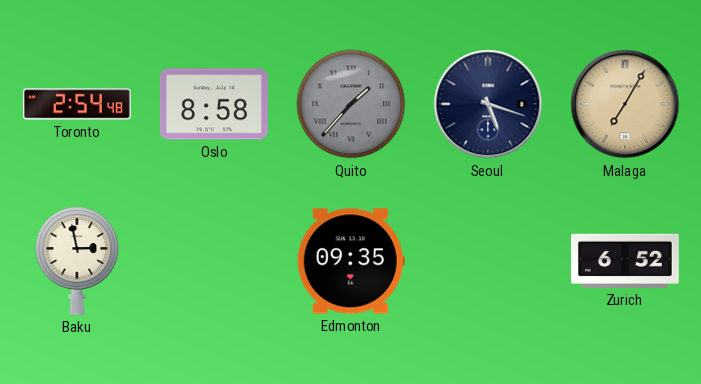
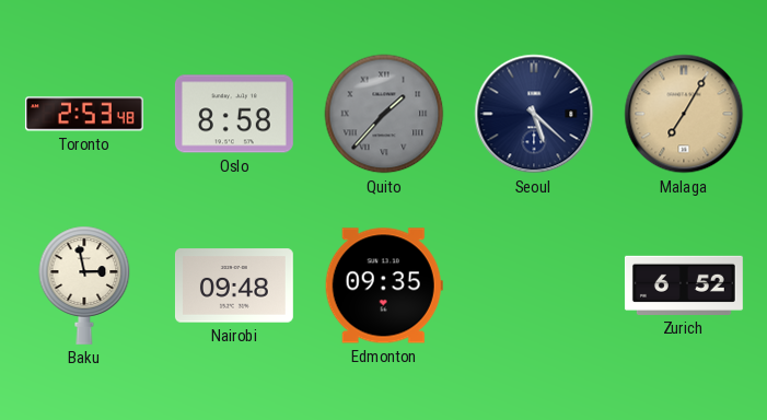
Toronto: 2:54 -> 2:53 (84, 114)
Seoul: 5:18 -> 5:22 (534, 114)
Nairobi: none -> 09:48 (234, 285)
